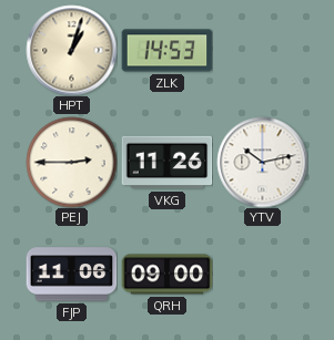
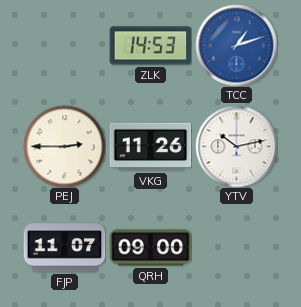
HPT: 1:03 -> none (71, 50)
TCC: none -> 1:12 (236, 45)
FJP: 11:06 -> 11:07 (64, 248)
